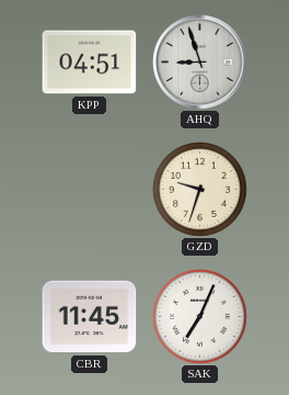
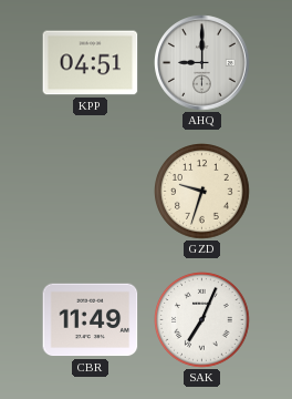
AHQ: 8:57 -> 9:00 (202, 63)
CBR: 11:45 -> 11:49 (91, 320)
